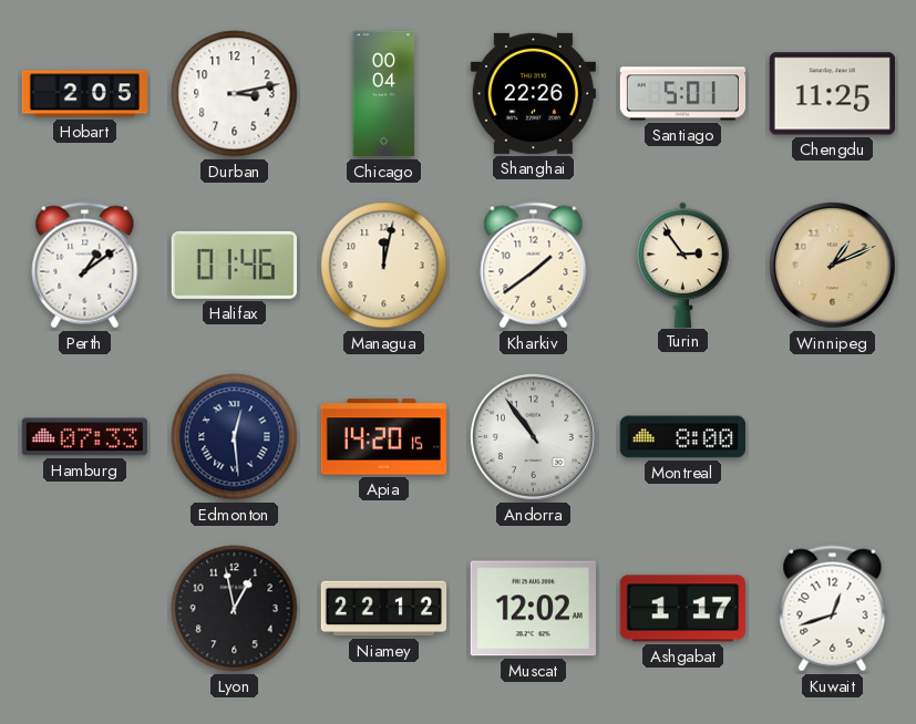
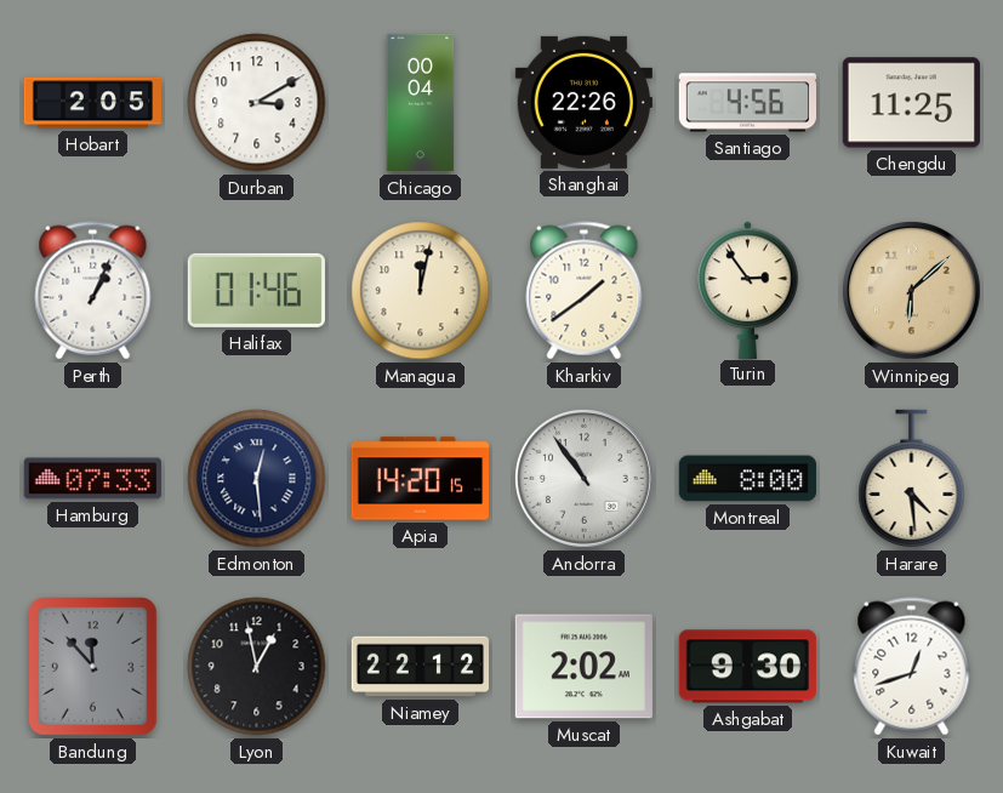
Durban: 3:13 -> 3:10 (257, 103)
Santiago: 5:01 -> 4:56 (747, 103)
Perth: 1:09 -> 1:04 (93, 291)
Winnipeg: 1:11 -> 6:08 (911, 290)
Harare: none -> 4:29 (912, 479)
Bandung: none -> 11:53 (93, 667)
Muscat: 12:02 -> 2:02 (583, 667)
Ashgabat: 1:17 -> 9:30 (747, 667)
